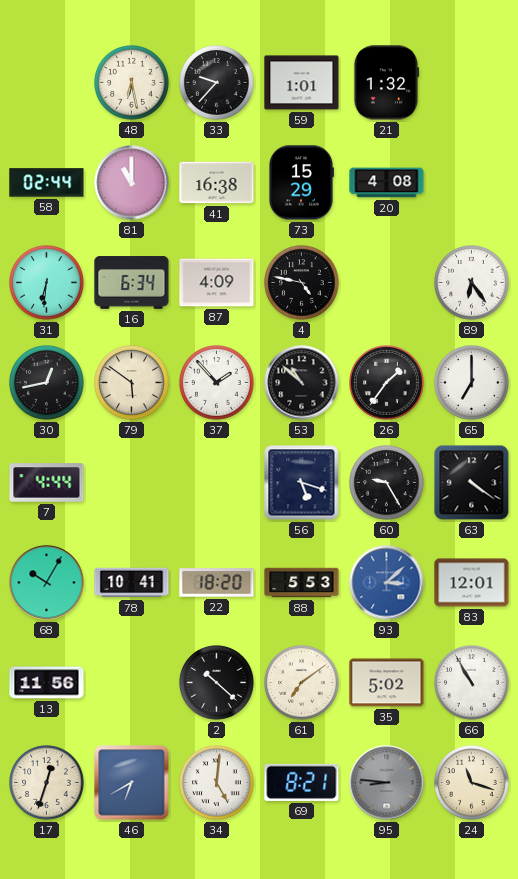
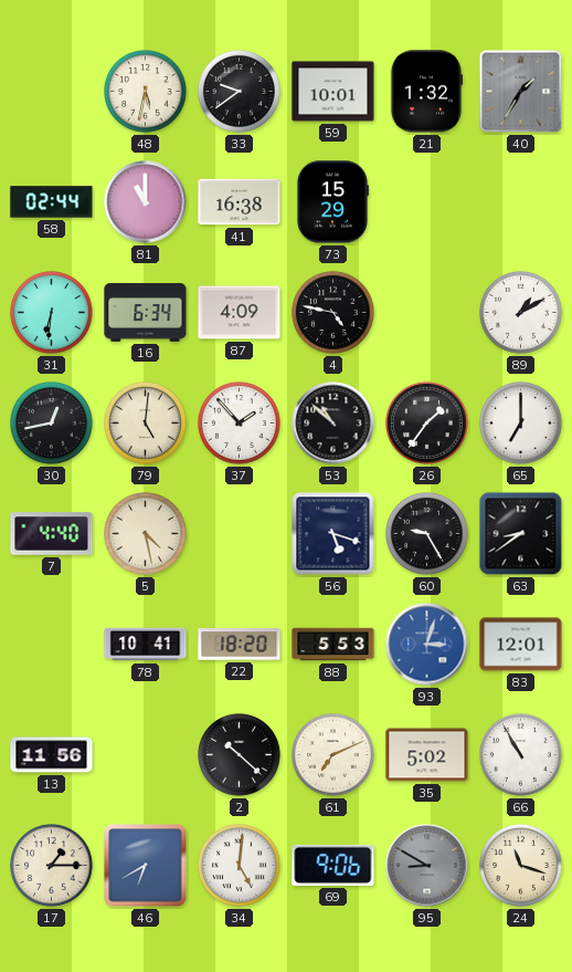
48: 6:28 -> 5:32 (146, 92)
33: 9:37 -> 9:39 (240, 92)
59: 1:01 -> 10:01 (333, 92)
40: none -> 1:35 (521, 92)
20: 4:08 -> none (387, 183)
89: 6:24 -> 1:10 (521, 313)
79: 5:51 -> 5:01 (146, 424)
7: 4:44 -> 4:40 (52, 534)
5: none -> 4:28 (146, 534)
63: 4:21 -> 8:39 (521, 534)
68: 10:05 -> none (47, 583)
93: 3:08 -> 3:03 (427, 645)
61: 7:09 -> 7:11 (333, 755)
17: 12:33 -> 1:15 (52, 866)
69: 8:21 -> 9:06 (333, 865)
95: 8:46 -> 8:50 (427, 866)
